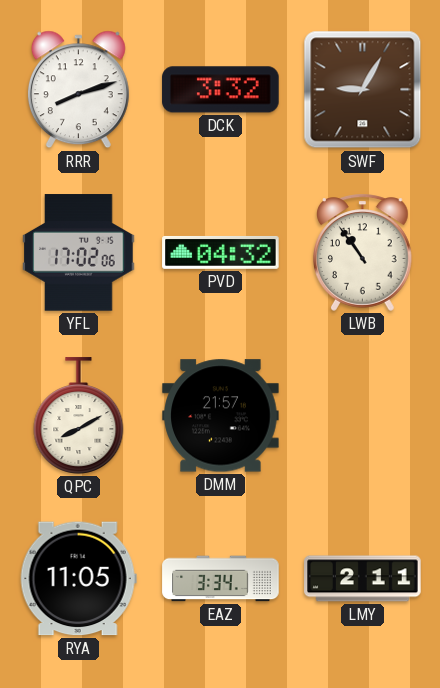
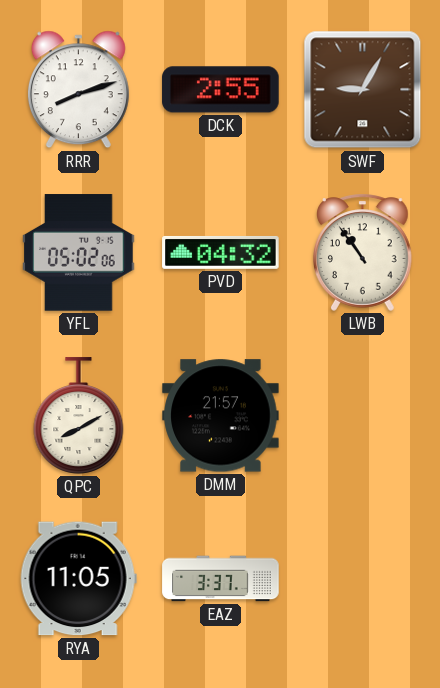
DCK: 3:32 -> 2:55 (221, 90)
YFL: 17:02 -> 05:02 (79, 253)
EAZ: 3:34 -> 3:37 (221, 579)
LMY: 2:11 -> none (363, 579)
